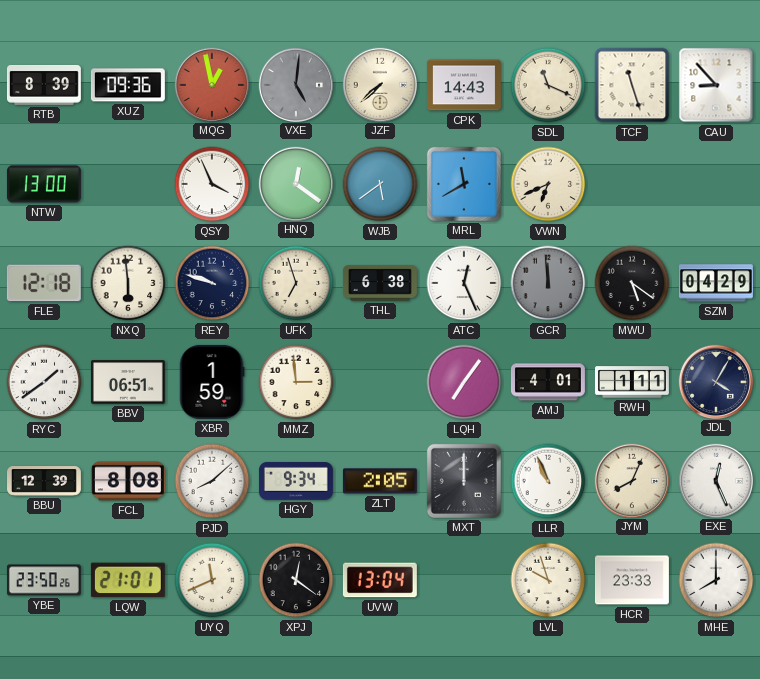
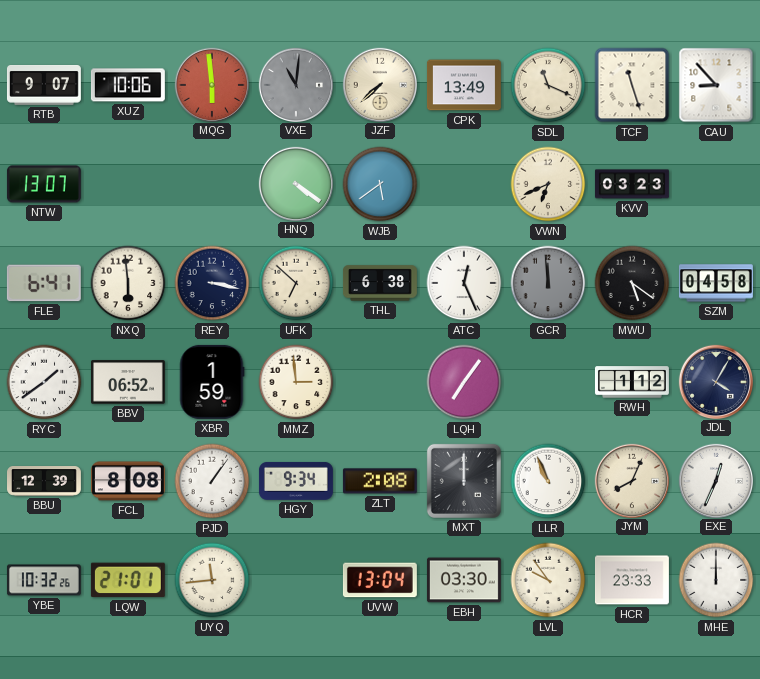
RTB: 8:39 -> 9:07 (44, 86)
XUZ: 09:36 -> 10:06 (128, 85)
MQG: 12:58 -> 5:59 (211, 84)
VXE: 5:01 -> 11:01 (295, 84)
CPK: 14:43 -> 13:49 (464, 85)
NTW: 13:00 -> 13:07 (44, 184)
QSY: 3:56 -> none (212, 184)
HNQ: 12:21 -> 4:21 (295, 183)
MRL: 11:40 -> none (464, 184)
KVV: none -> 03:23 (632, 184)
FLE: 12:18 -> 6:41 (44, 283)
REY: 9:48 -> 3:17 (212, 283)
UFK: 6:57 -> 6:52 (296, 283)
SZM: 04:29 -> 04:58 (716, 283)
BBV: 06:51 -> 06:52 (128, 382)
AMJ: 4:01 -> none (548, 382)
RWH: 1:11 -> 1:12 (632, 382)
PJD: 8:08 -> 1:06 (212, 481)
ZLT: 2:05 -> 2:08 (380, 481)
EXE: 12:26 -> 12:34 (715, 480)
YBE: 23:50 -> 10:32 (44, 580)
UYQ: 11:41 -> 11:44 (212, 580)
XPJ: 12:21 -> none (296, 580)
EBH: none -> 03:30 (464, 580)
LVL: 9:57 -> 9:54 (548, 580)
MHE: 8:00 -> 12:00 (716, 580)
